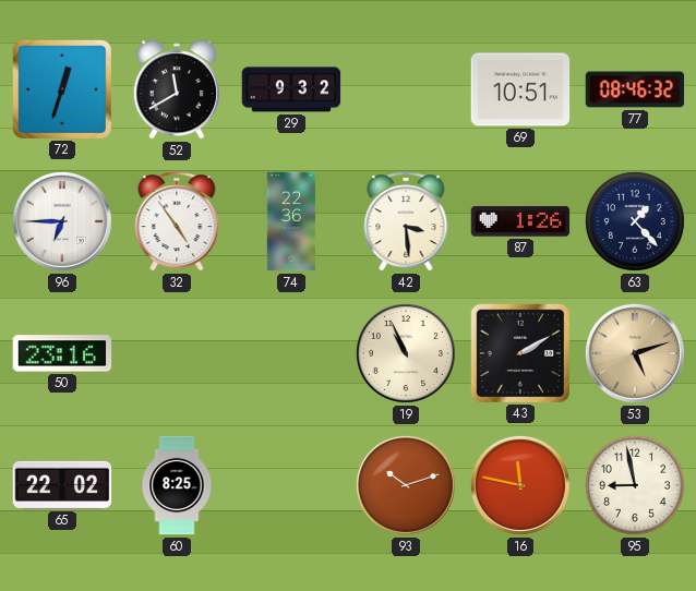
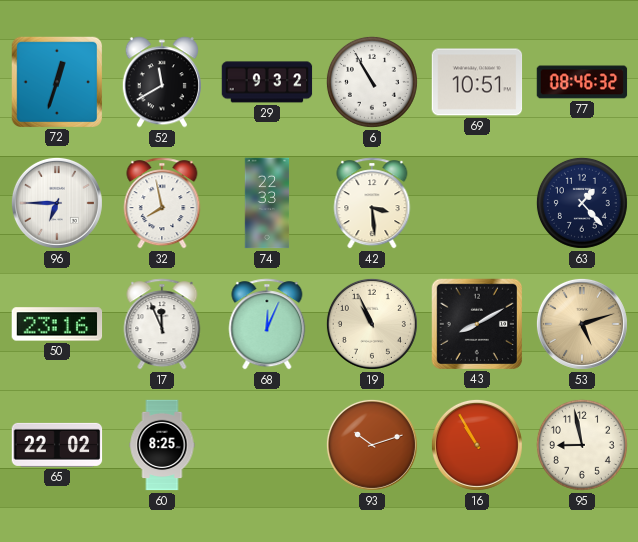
6: none -> 10:55 (372, 82)
32: 4:54 -> 7:58 (162, 203)
74: 22:36 -> 22:33 (267, 203)
87: 1:26 -> none (520, 221)
17: none -> 11:56 (162, 324)
68: none -> 12:04 (267, 324)
43: 2:10 -> 8:10 (476, 323)
16: 11:47 -> 10:55 (477, 445)
